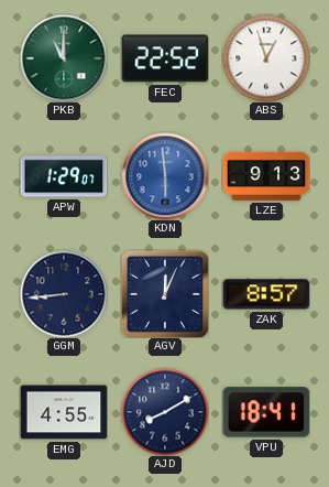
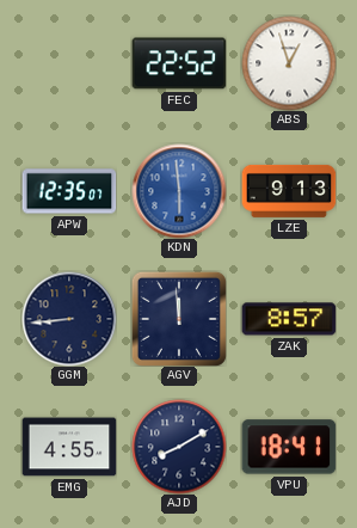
PKB: 11:00 -> none (64, 58)
APW: 1:29 -> 12:35 (69, 191)
AGV: 12:04 -> 11:59 (179, 319)
